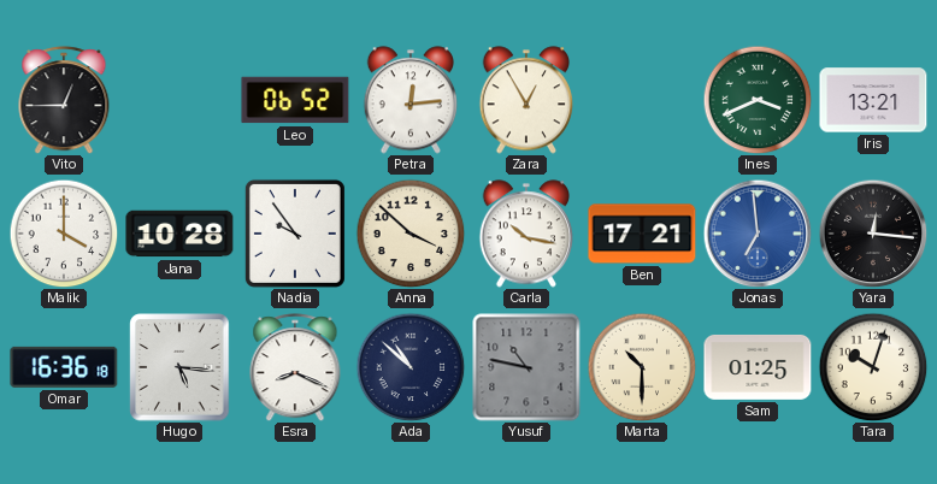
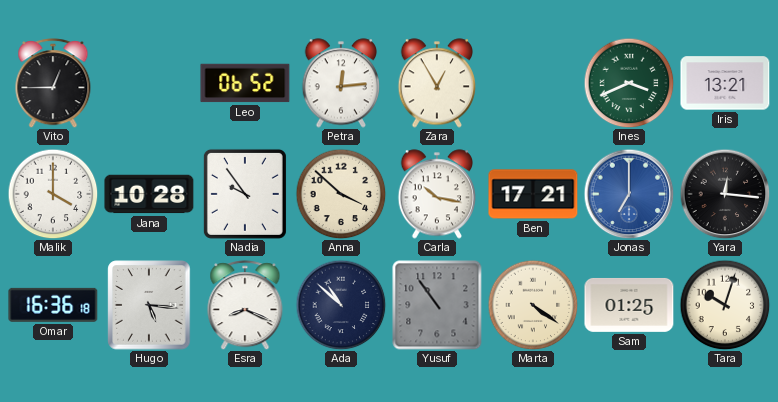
Jonas: 6:59 -> 7:00 (629, 194)
Yusuf: 10:47 -> 10:54 (437, 305)
Marta: 10:30 -> 4:21 (533, 305)
